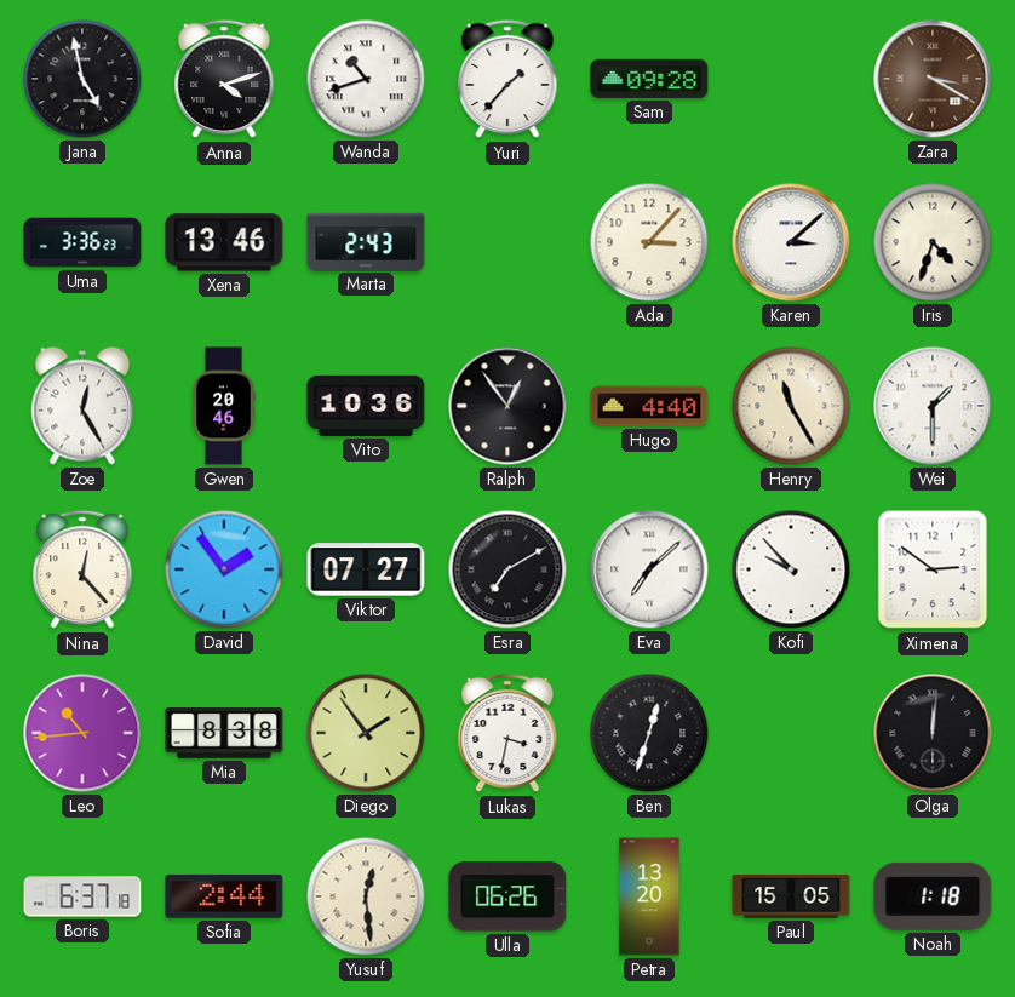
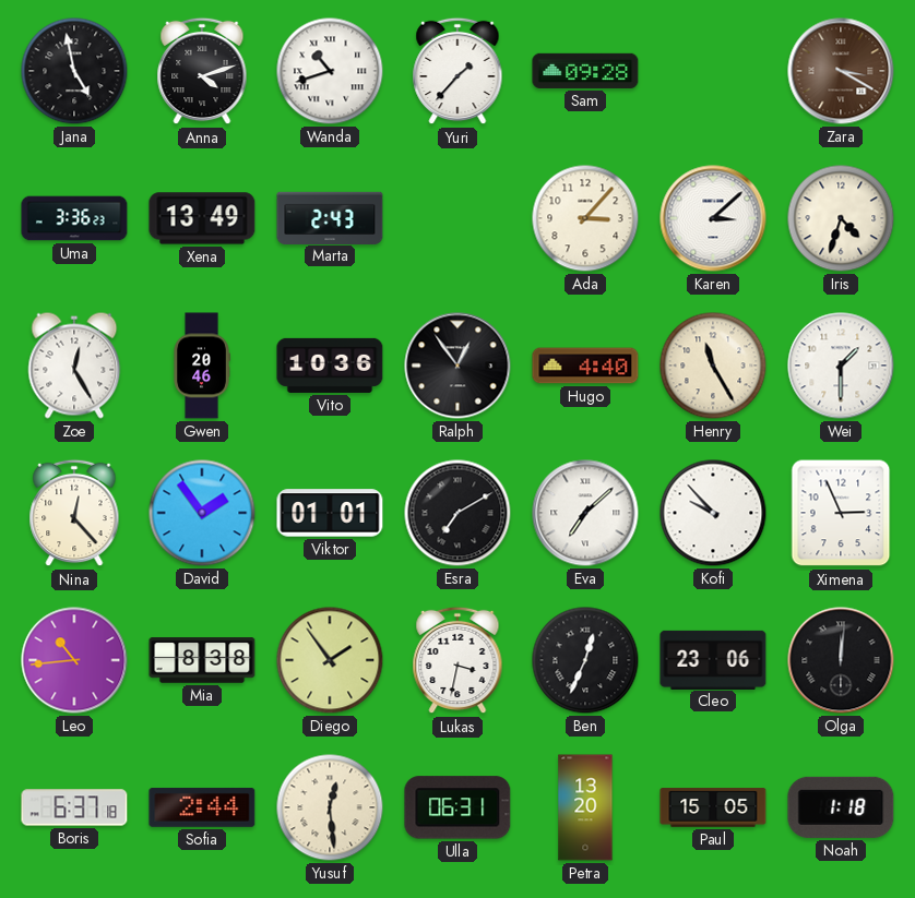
Xena: 13:46 -> 13:49 (202, 218)
Viktor: 07:27 -> 01:01 (330, 513)
Ximena: 2:51 -> 2:56 (841, 513)
Ben: 12:33 -> 12:34 (585, 660)
Cleo: none -> 23:06 (713, 659)
Ulla: 06:26 -> 06:31 (458, 807)
